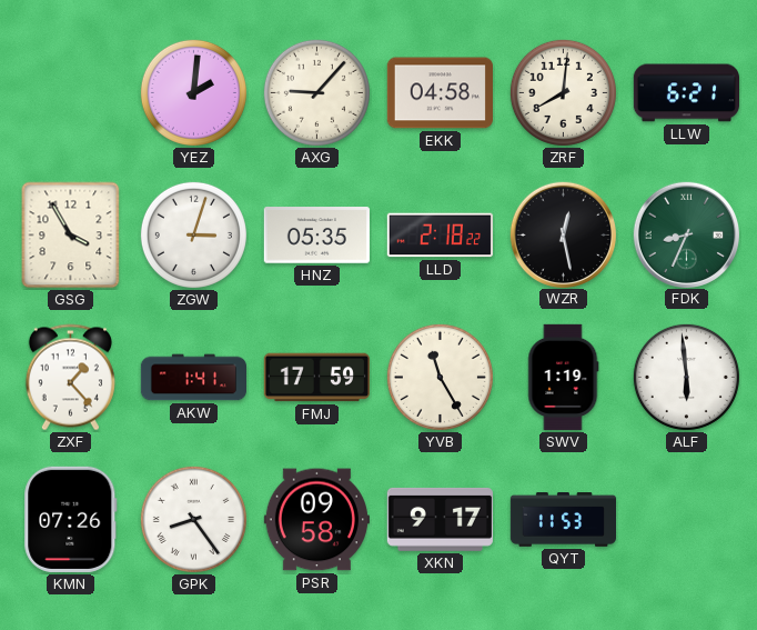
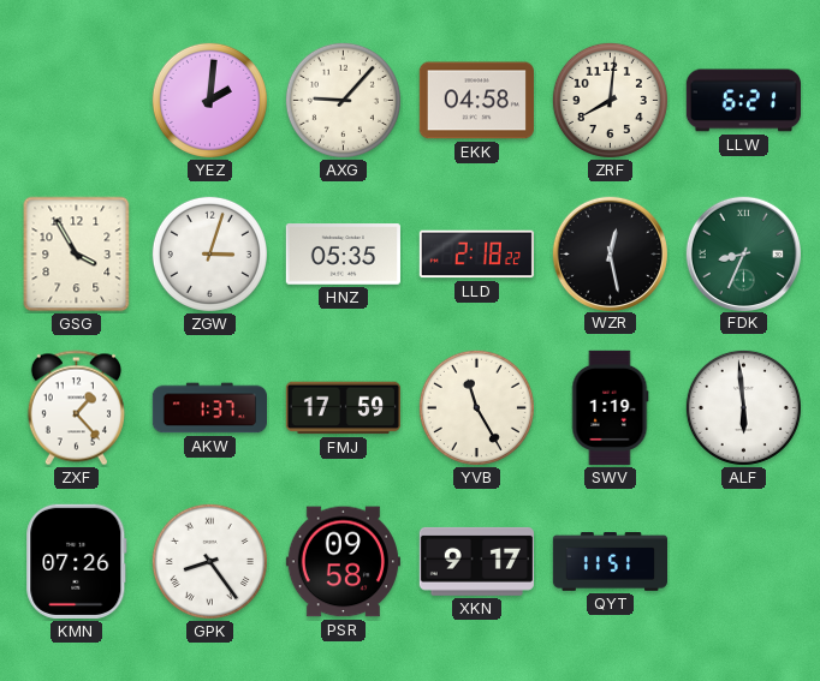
AKW: 1:41 -> 1:37 (209, 408)
QYT: 11:53 -> 11:51 (610, 562)
